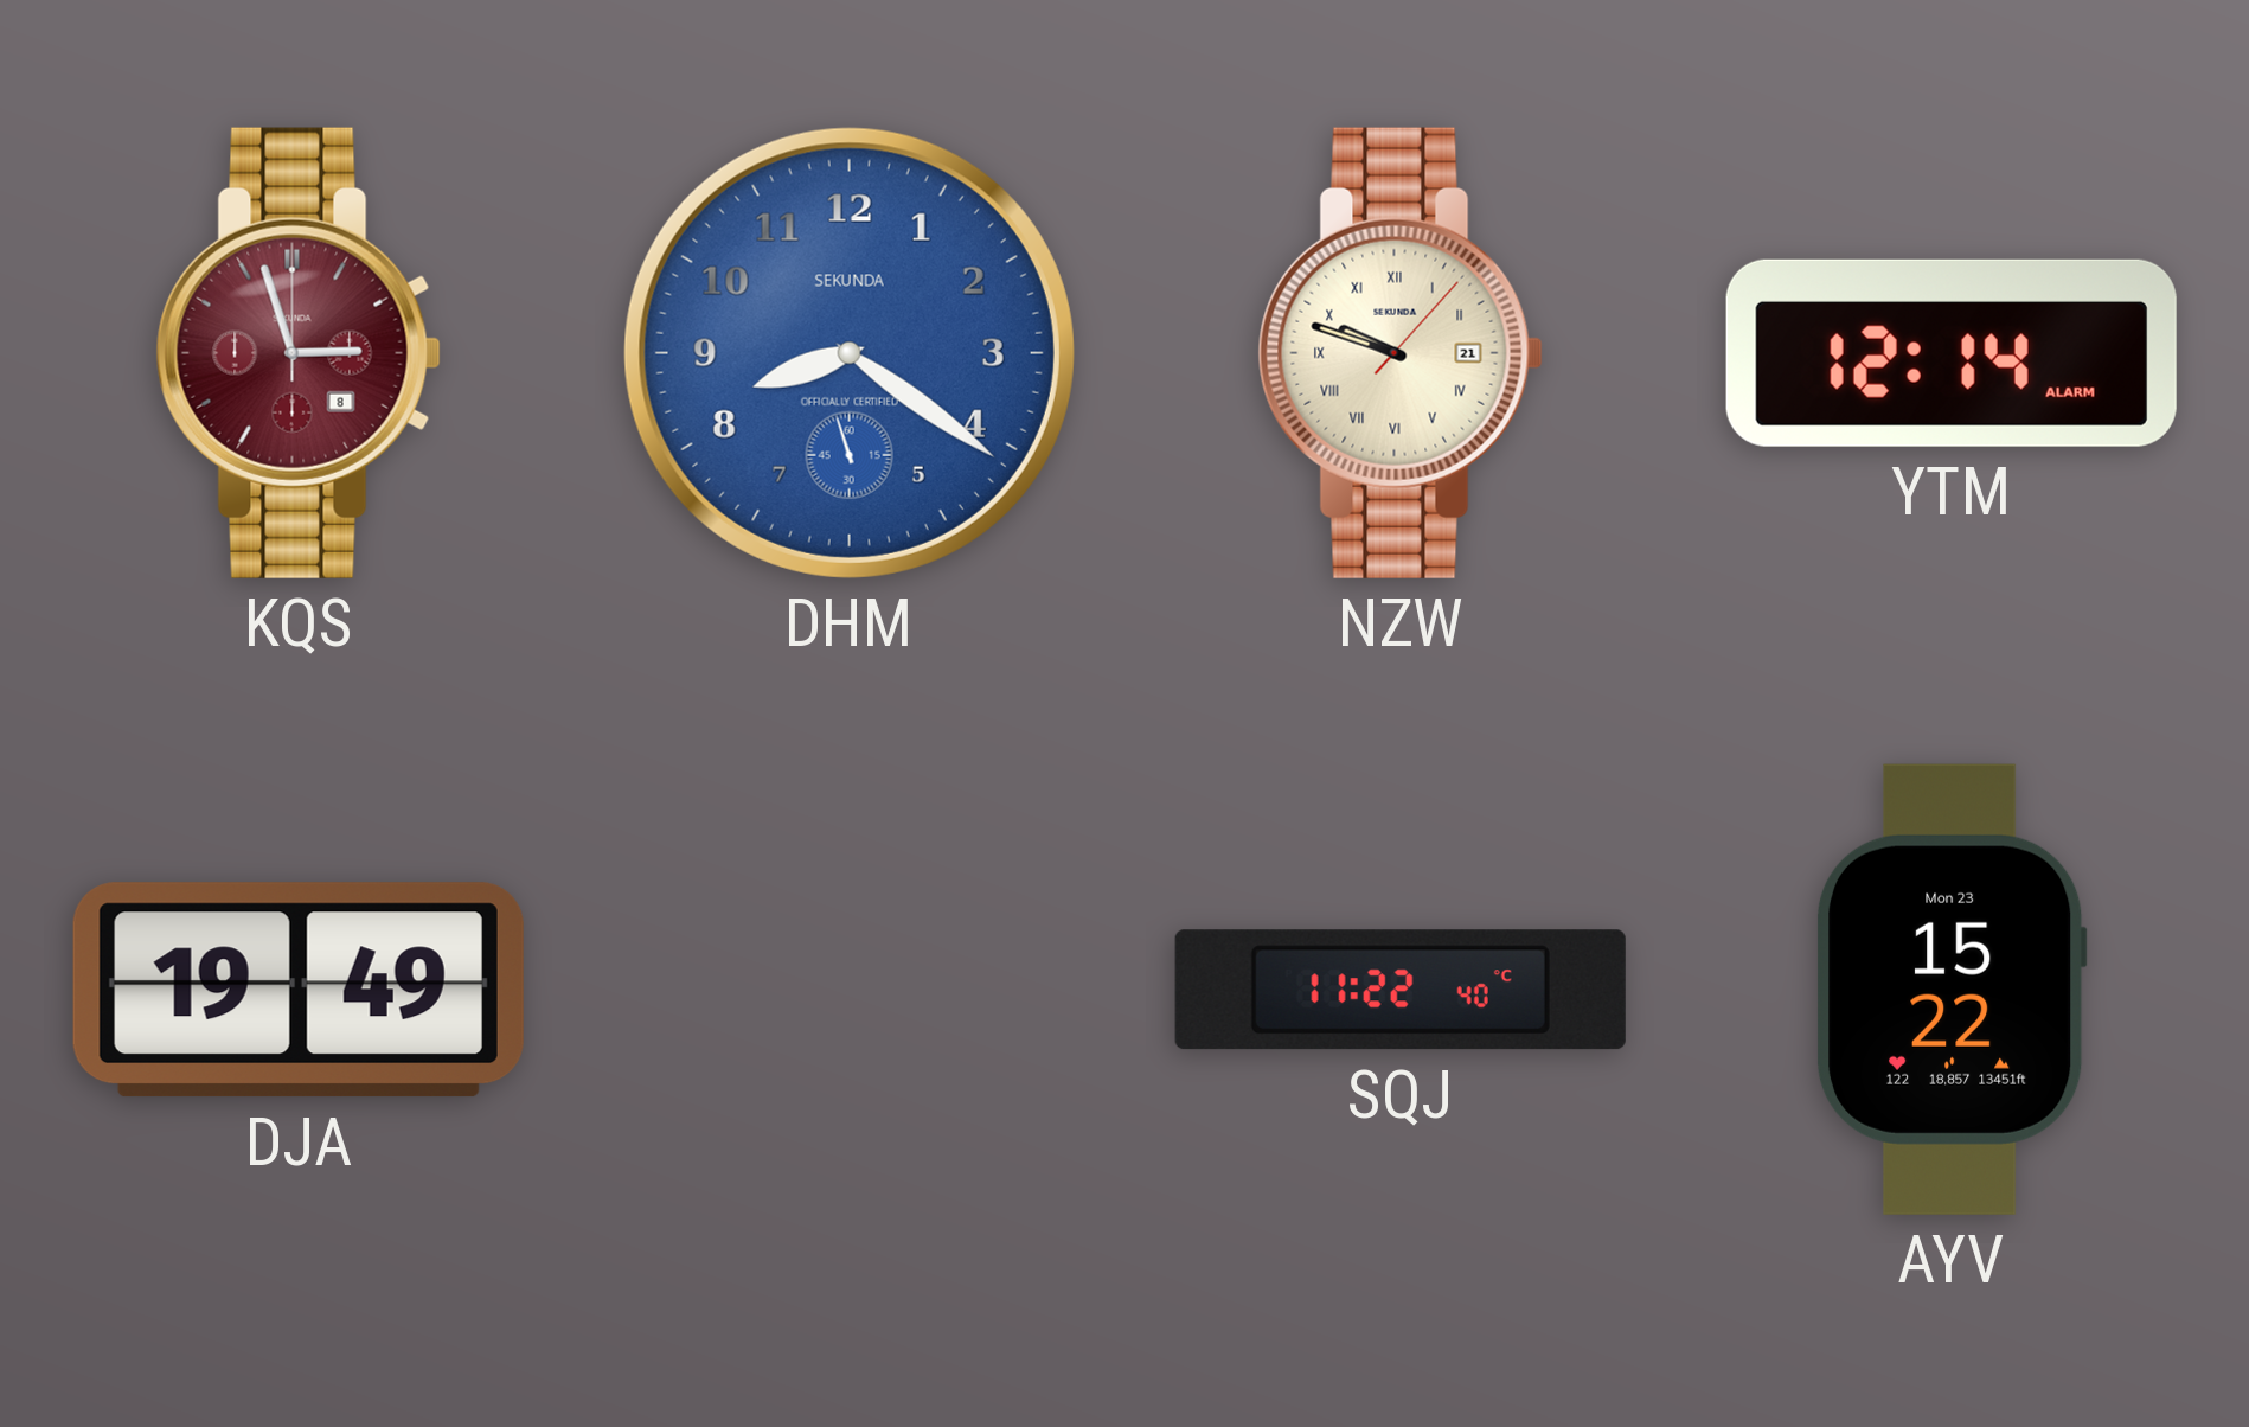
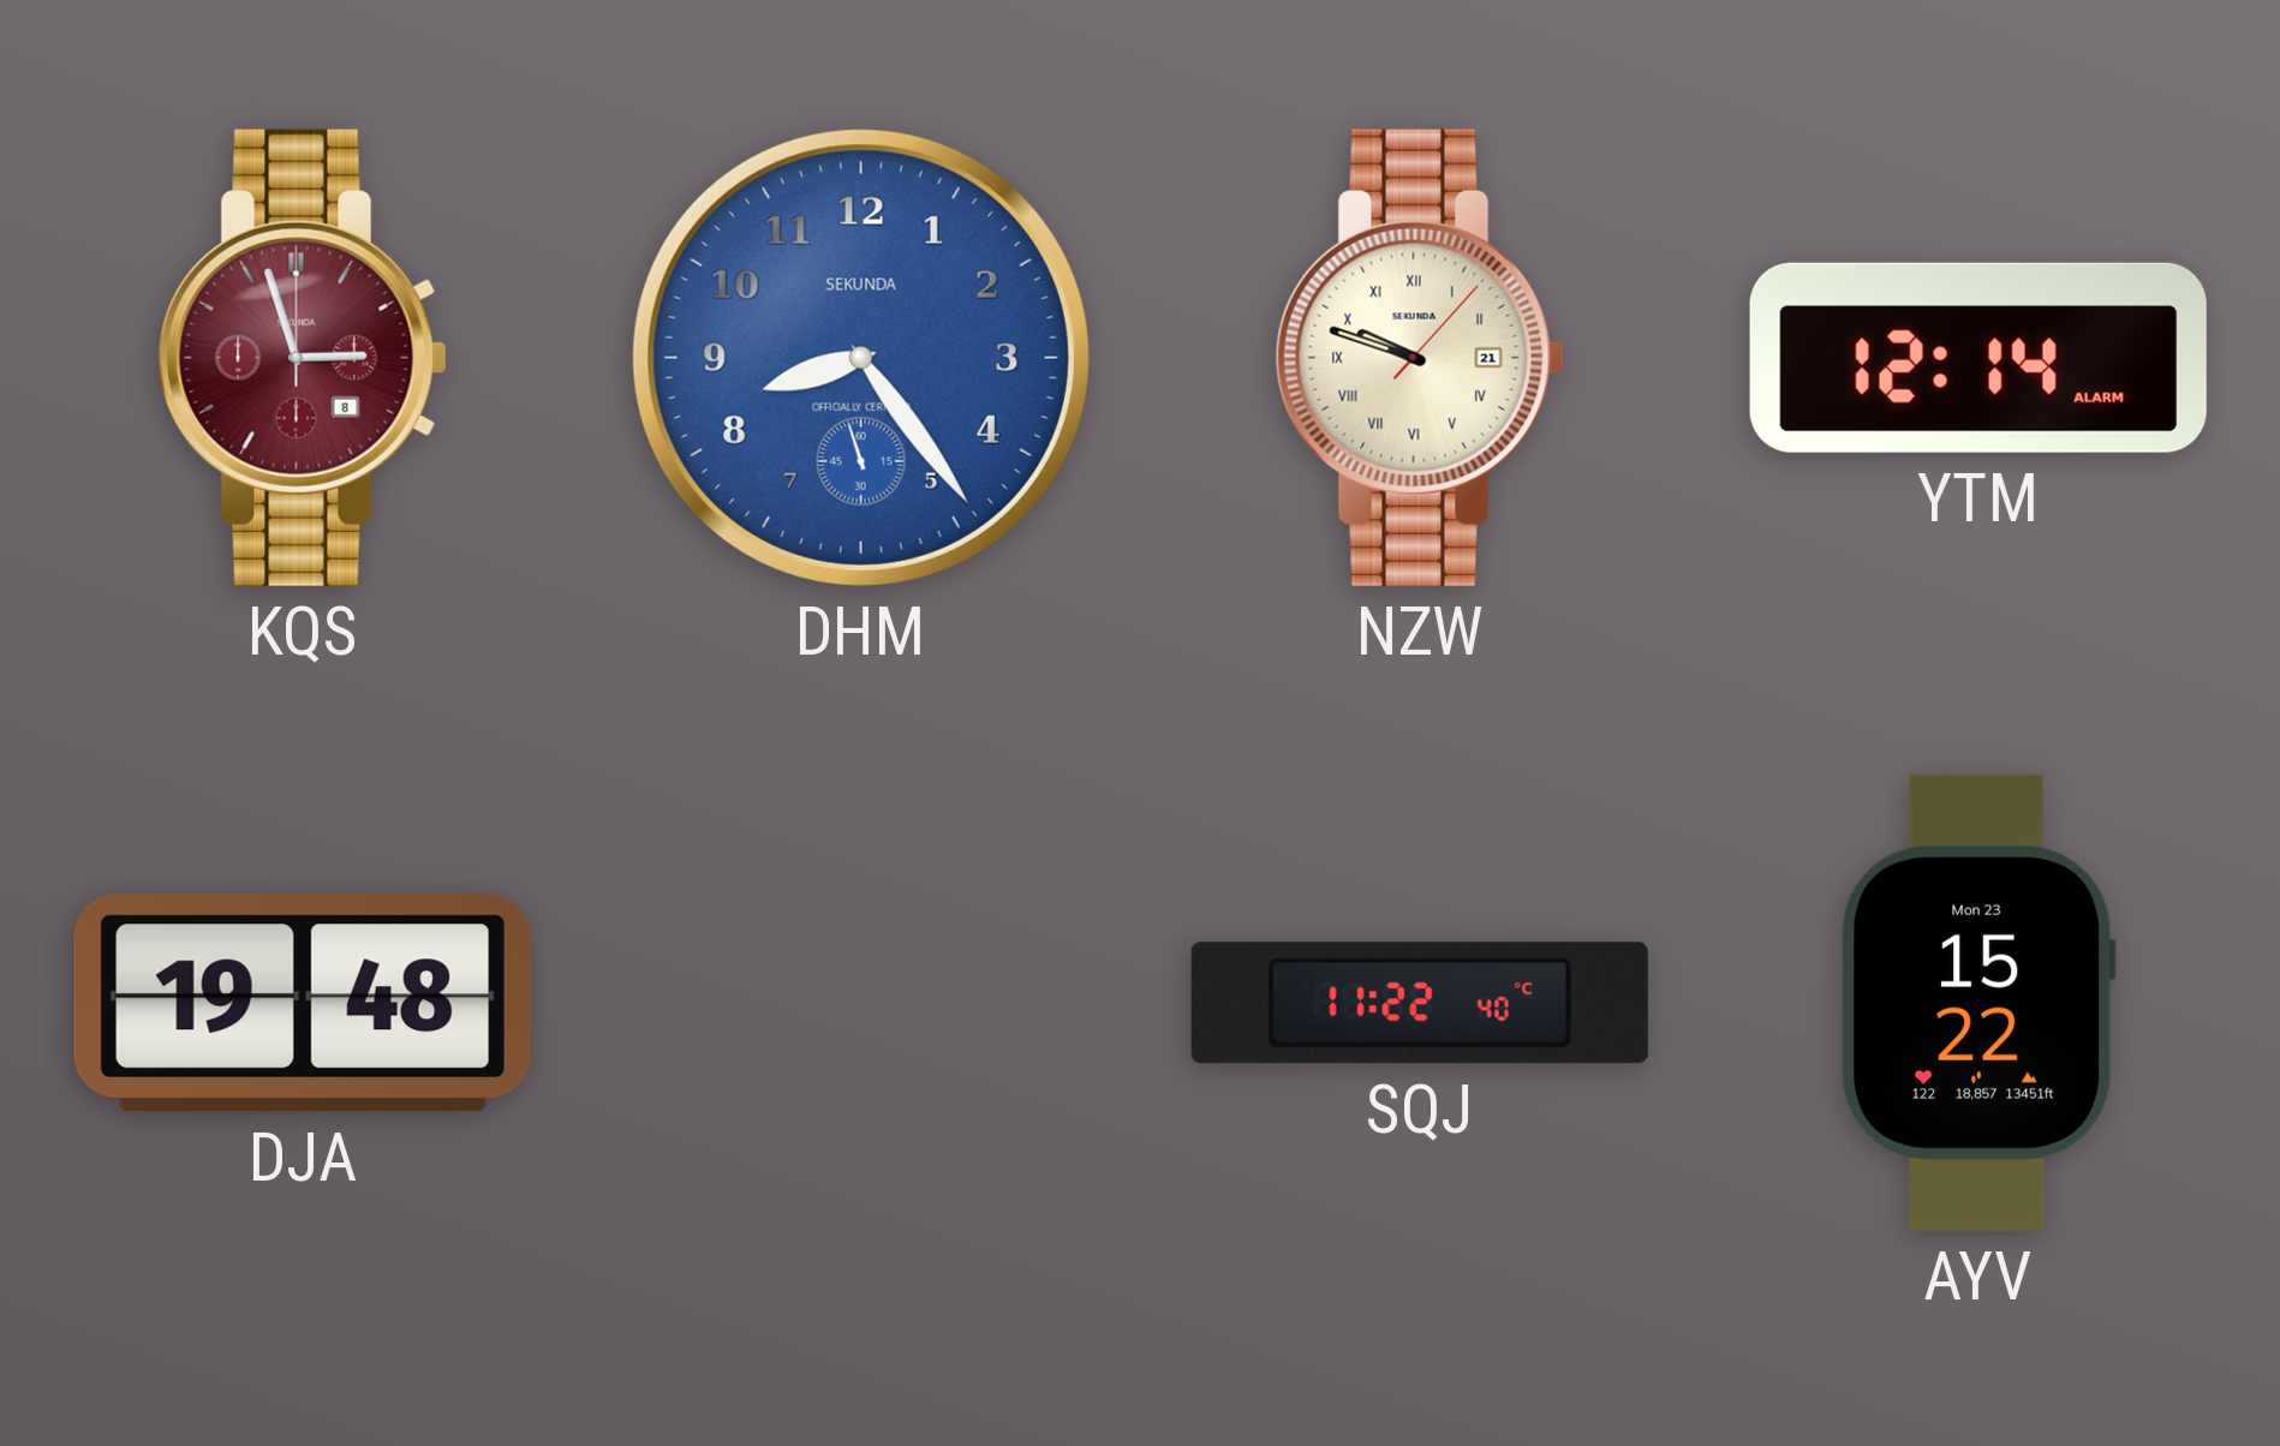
DHM: 8:20 -> 8:23 (861, 358)
DJA: 19:49 -> 19:48 (303, 1003)
